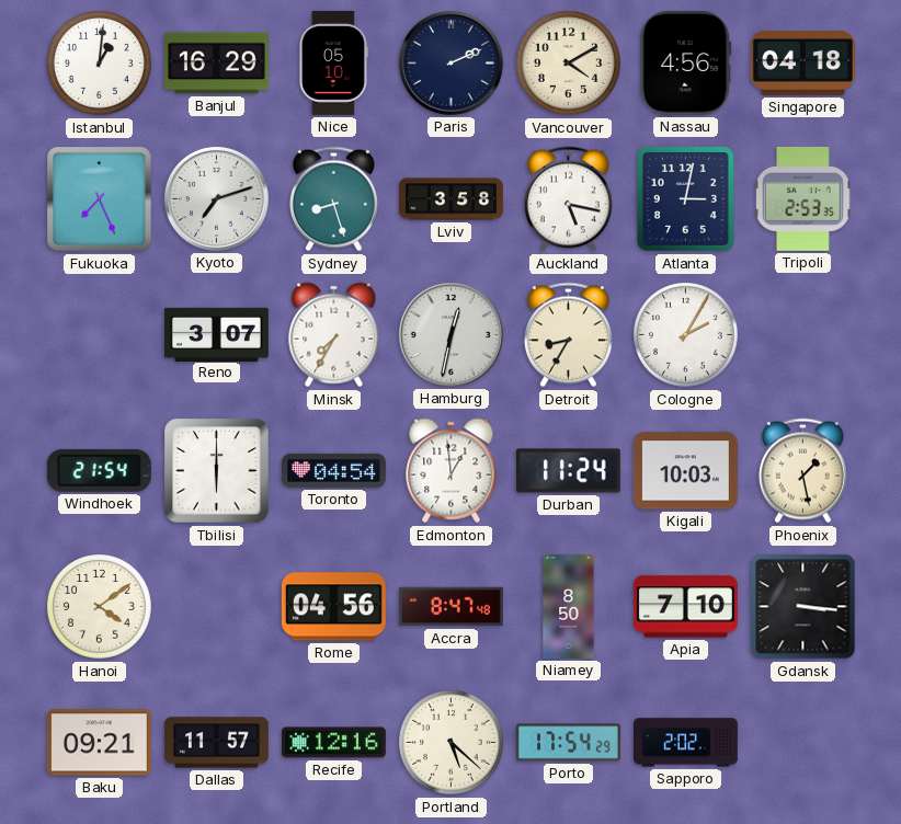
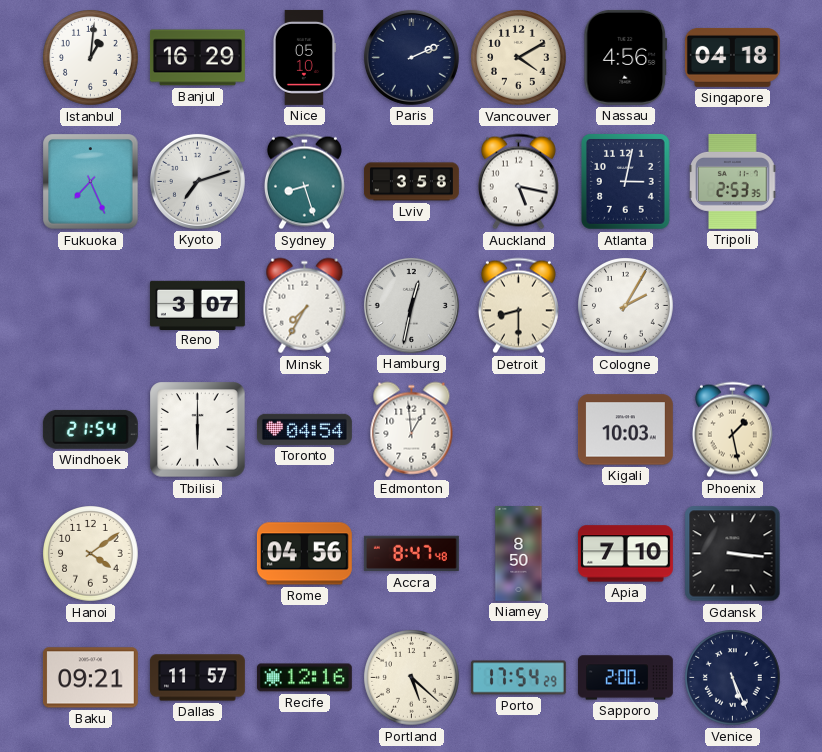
Detroit: 8:35 -> 8:30 (518, 306)
Durban: 11:24 -> none (568, 471)
Sapporo: 2:02 -> 2:00 (625, 678)
Venice: none -> 5:26 (733, 678)
